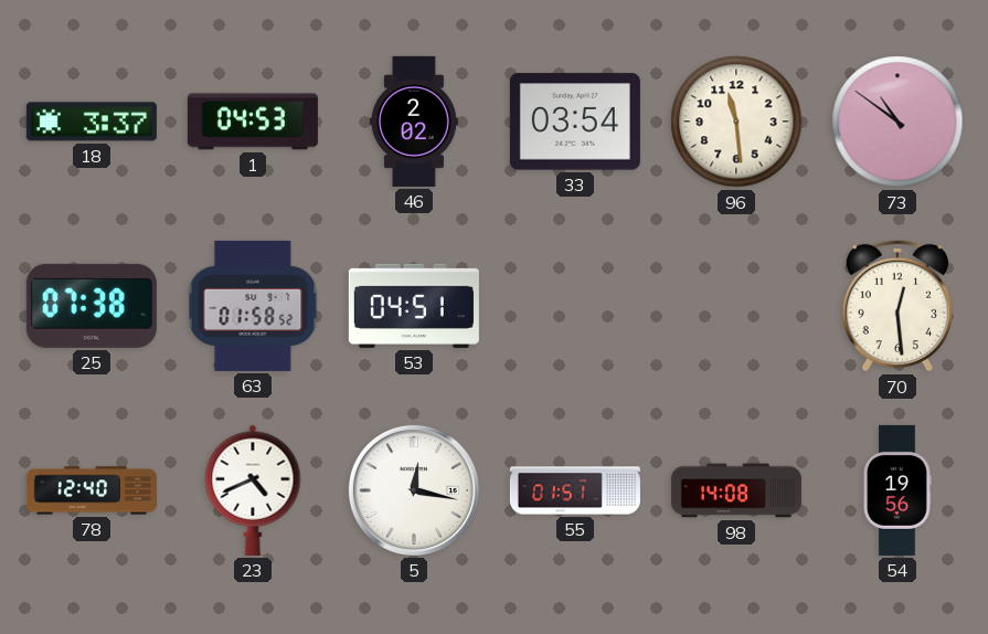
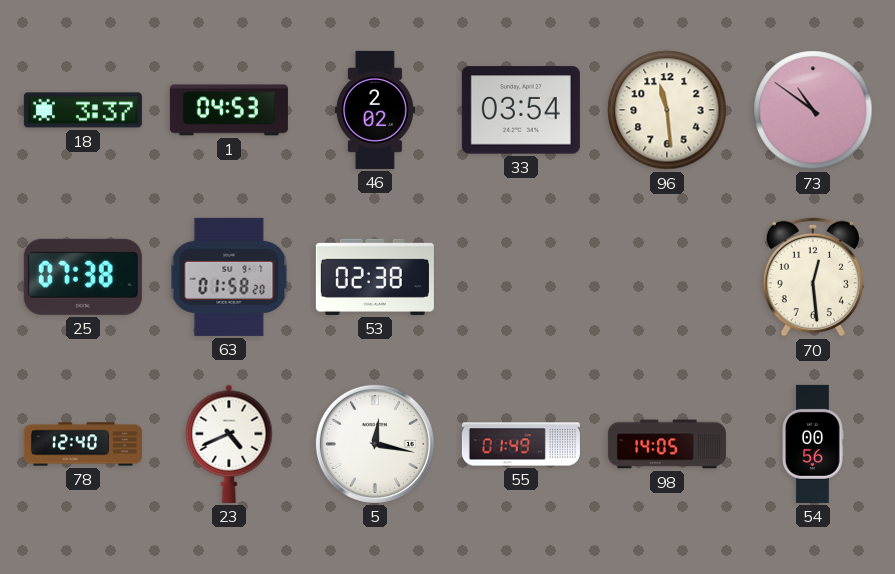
63: 01:58:52 -> 01:58:20 (229, 277)
53: 04:51 -> 02:38 (375, 277)
55: 01:51 -> 01:49 (521, 444)
98: 14:08 -> 14:05 (667, 444)
54: 19:56 -> 00:56 (813, 444)
